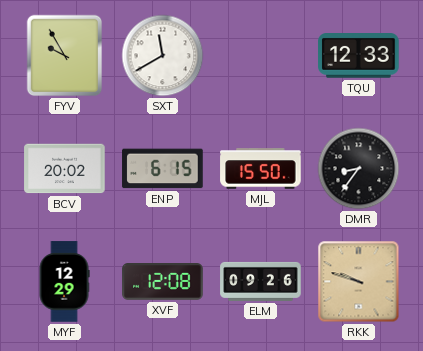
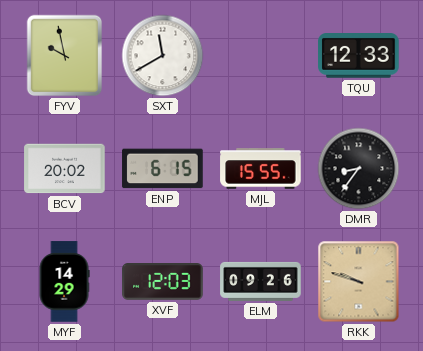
FYV: 9:55 -> 9:58 (65, 56)
MJL: 15:50 -> 15:55 (261, 169)
MYF: 12:29 -> 14:29 (64, 282)
XVF: 12:08 -> 12:03 (163, 282)
